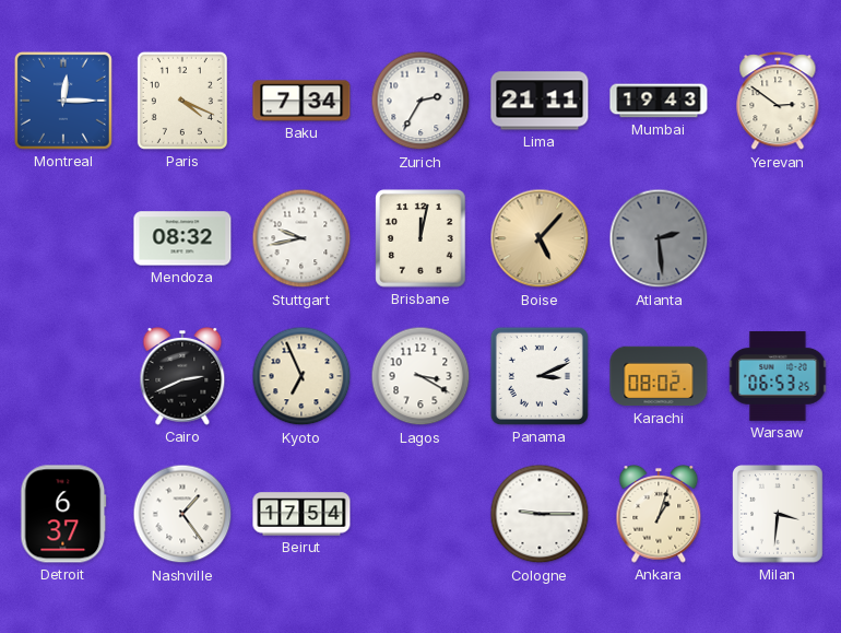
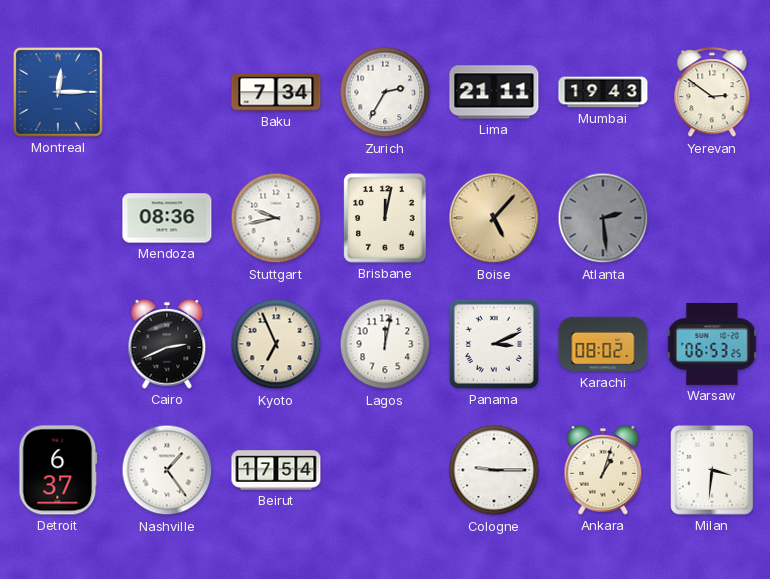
Paris: 4:19 -> none (182, 101)
Mendoza: 08:32 -> 08:36 (167, 218)
Lagos: 3:20 -> 12:02 (385, 344)
